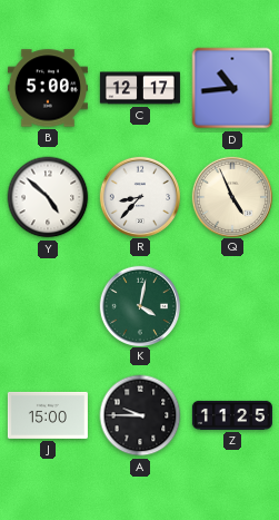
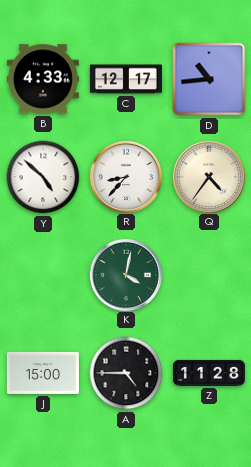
B: 5:00 -> 4:33 (43, 79)
Q: 4:56 -> 4:36 (208, 176)
A: 9:45 -> 4:45 (126, 373)
Z: 11:25 -> 11:28 (209, 373)
